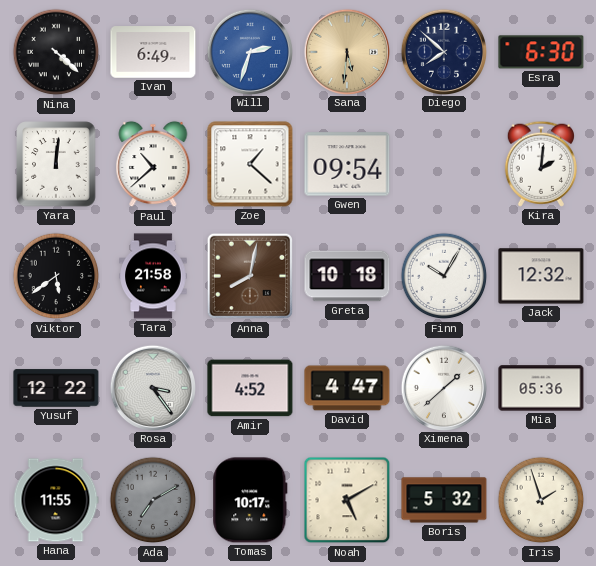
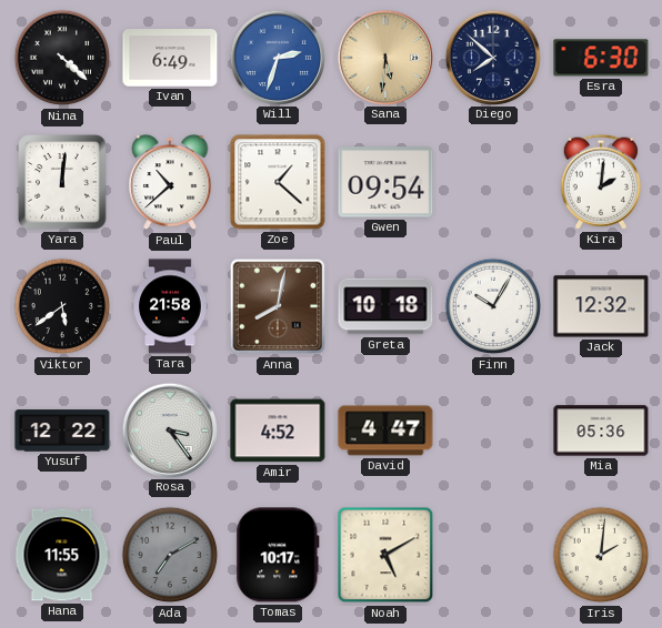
Ximena: 1:38 -> none (443, 387)
Boris: 5:32 -> none (444, 500)
Iris: 1:57 -> 2:01 (601, 555)
